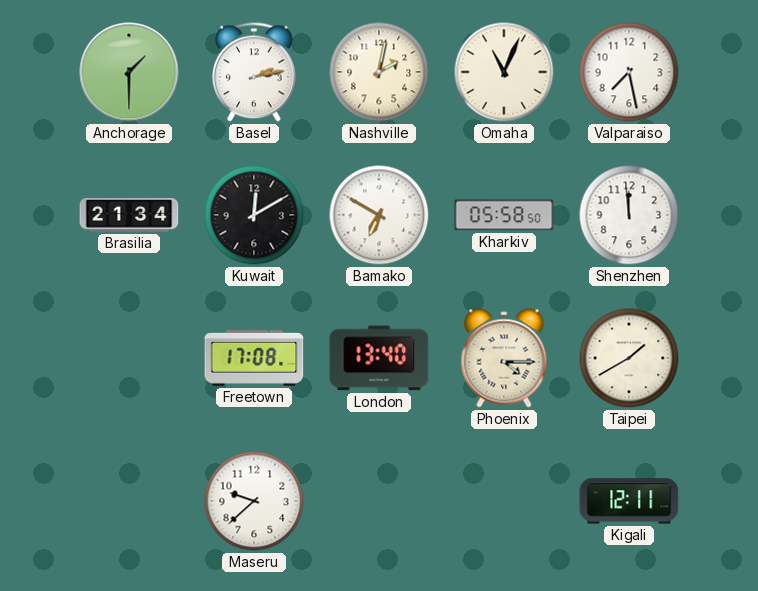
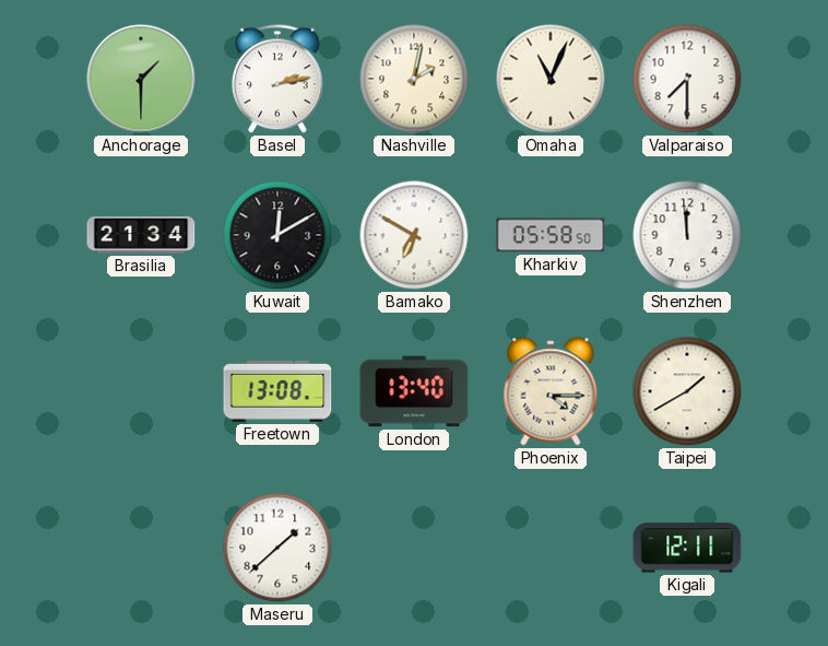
Valparaiso: 7:28 -> 7:30 (687, 79)
Freetown: 17:08 -> 13:08 (277, 391)
Maseru: 9:38 -> 1:38 (277, 548)
